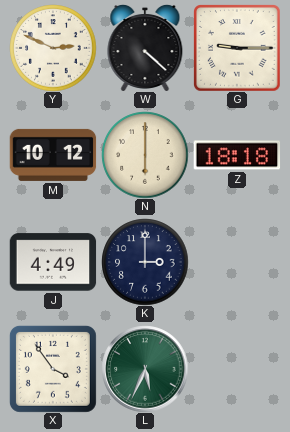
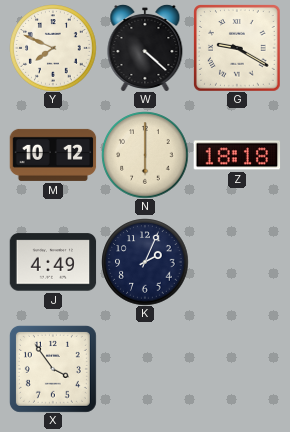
Y: 2:49 -> 7:49 (53, 48)
G: 9:15 -> 9:20 (237, 48)
K: 3:00 -> 2:04 (145, 262)
L: 5:34 -> none (145, 369)
